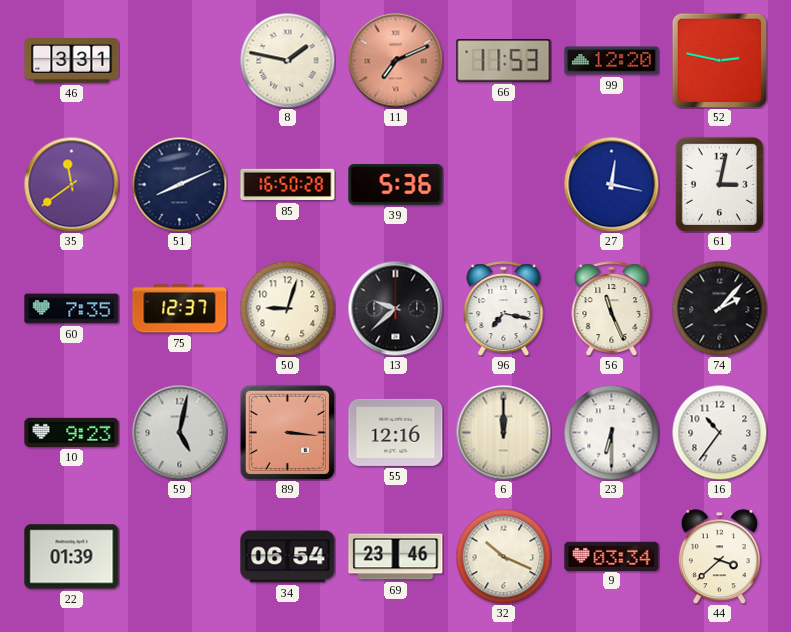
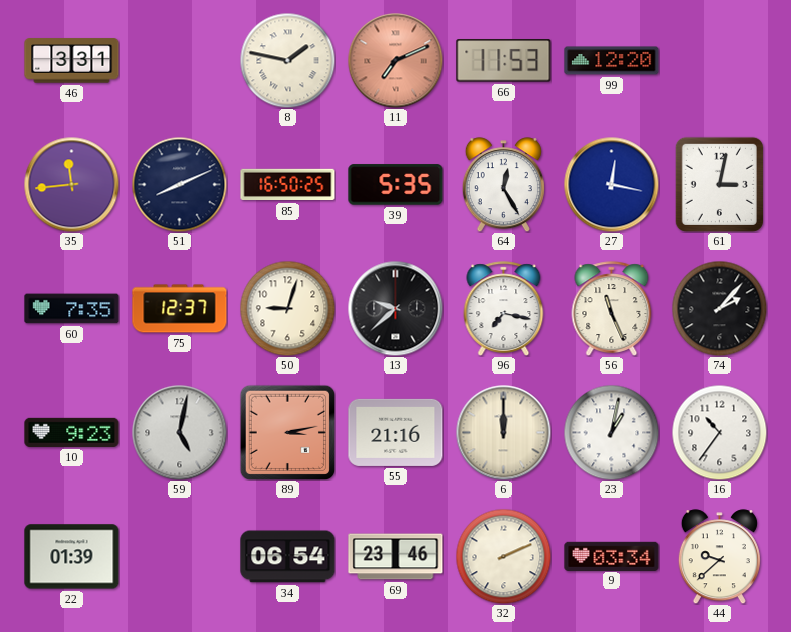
52: 2:47 -> none (719, 60)
35: 11:39 -> 11:44 (71, 184)
85: 16:50:28 -> 16:50:25 (288, 185)
39: 5:36 -> 5:35 (396, 185)
64: none -> 12:25 (503, 185)
89: 3:16 -> 3:13 (287, 432)
55: 12:16 -> 21:16 (396, 432)
23: 6:30 -> 1:02 (611, 432)
32: 10:19 -> 2:11 (503, 556)
44: 3:38 -> 9:38 (719, 557)
